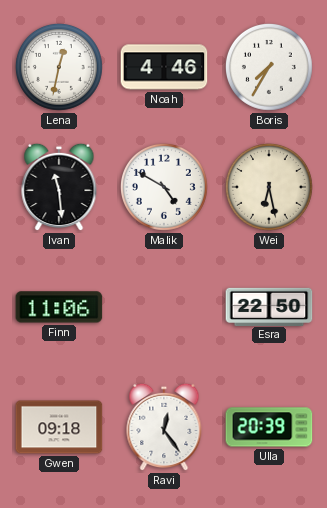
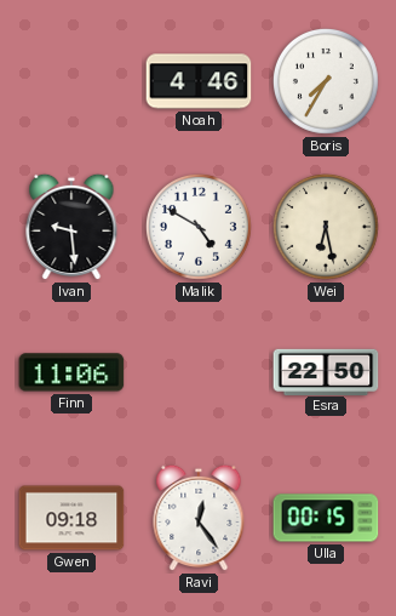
Lena: 12:32 -> none (59, 67)
Ivan: 11:29 -> 9:29 (71, 227)
Ulla: 20:39 -> 00:15 (326, 518)
